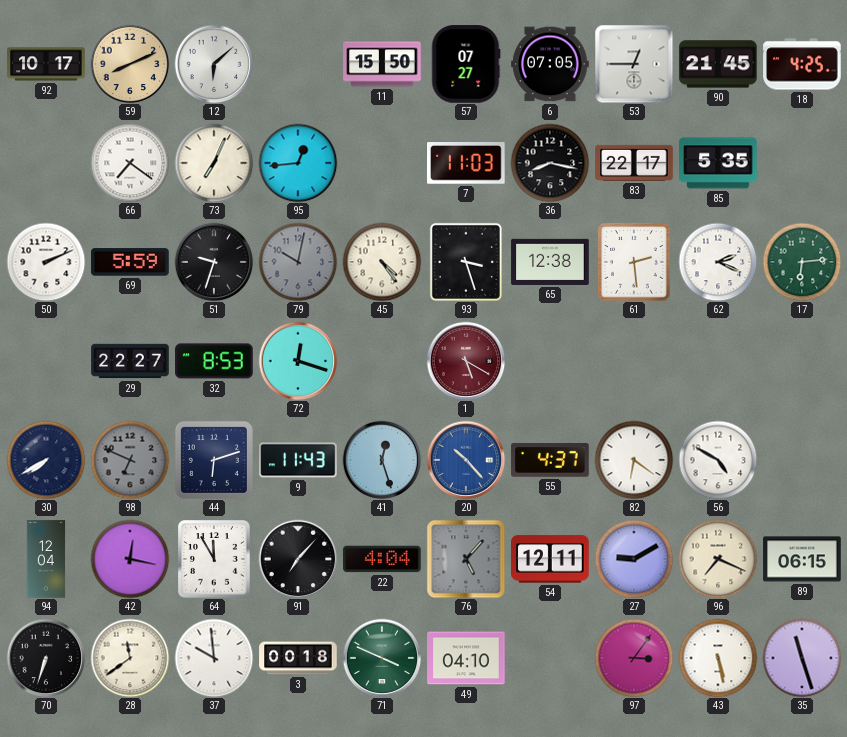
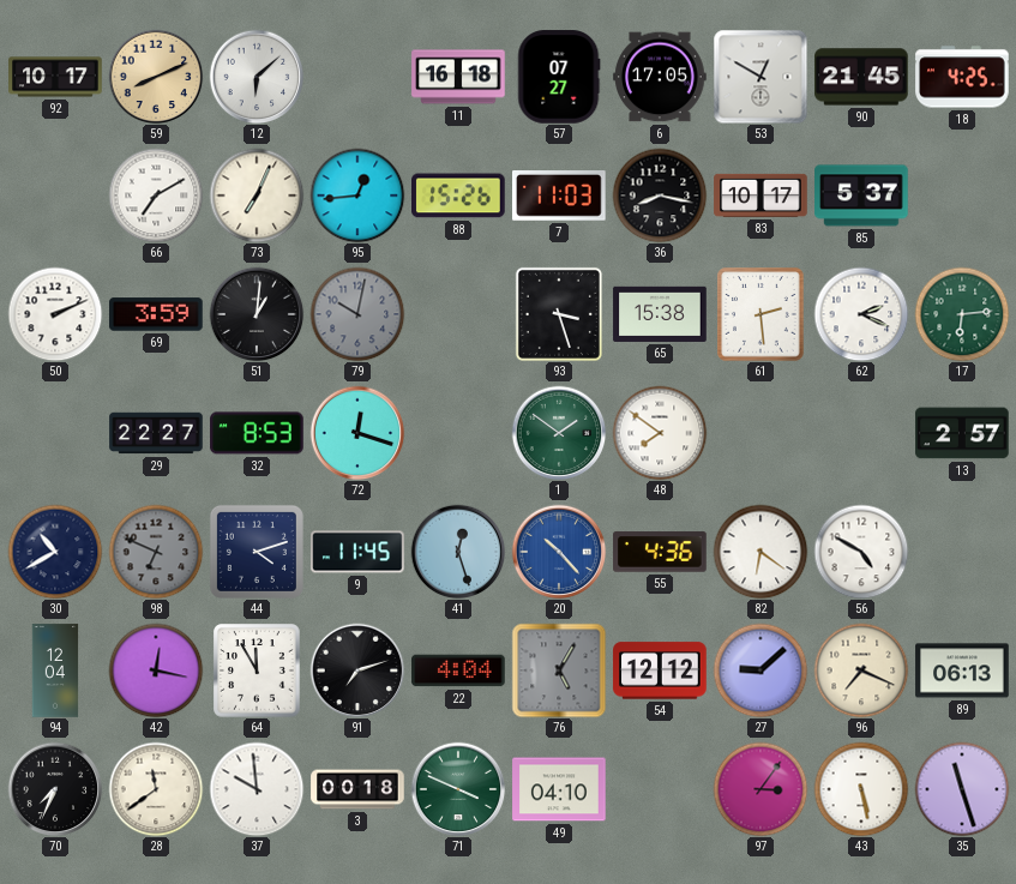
11: 15:50 -> 16:18 (458, 77)
6: 07:05 -> 17:05 (660, 77)
53: 12:45 -> 12:50 (761, 77)
66: 7:21 -> 7:10 (156, 196)
88: none -> 15:26 (459, 196)
83: 22:17 -> 10:17 (761, 196)
85: 5:35 -> 5:37 (861, 196)
69: 5:59 -> 3:59 (156, 314)
51: 9:33 -> 1:01 (257, 314)
45: 4:24 -> none (382, 262)
65: 12:38 -> 15:38 (660, 314)
1: 5:20 -> 1:51 (559, 433)
1 dial: burgundy -> green (559, 433)
48: none -> 7:51 (660, 433)
13: none -> 2:57 (962, 433)
30: 7:40 -> 10:40 (55, 552)
44: 6:12 -> 4:12 (257, 552)
9: 11:43 -> 11:45 (357, 552)
55: 4:37 -> 4:36 (660, 552)
91: 7:07 -> 7:12 (357, 670)
76: 5:07 -> 5:05 (559, 670)
54: 12:11 -> 12:12 (660, 670)
27: 9:10 -> 9:08 (761, 670)
89: 06:15 -> 06:13 (962, 670)
70: 6:33 -> 7:34 (55, 789)
